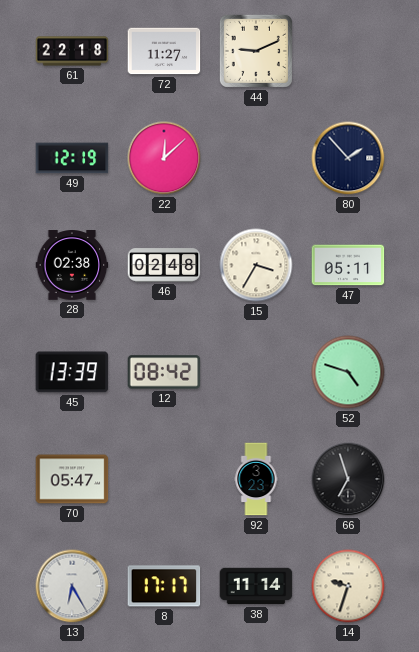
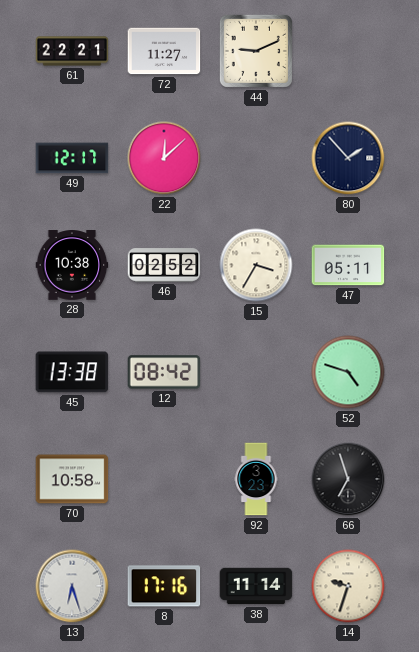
61: 22:18 -> 22:21 (72, 51)
49: 12:19 -> 12:17 (72, 158)
28: 02:38 -> 10:38 (72, 266)
46: 02:48 -> 02:52 (164, 265)
45: 13:39 -> 13:38 (72, 372)
70: 05:47 -> 10:58 (72, 479)
13: 6:25 -> 6:27 (72, 586)
8: 17:17 -> 17:16 (164, 586)
